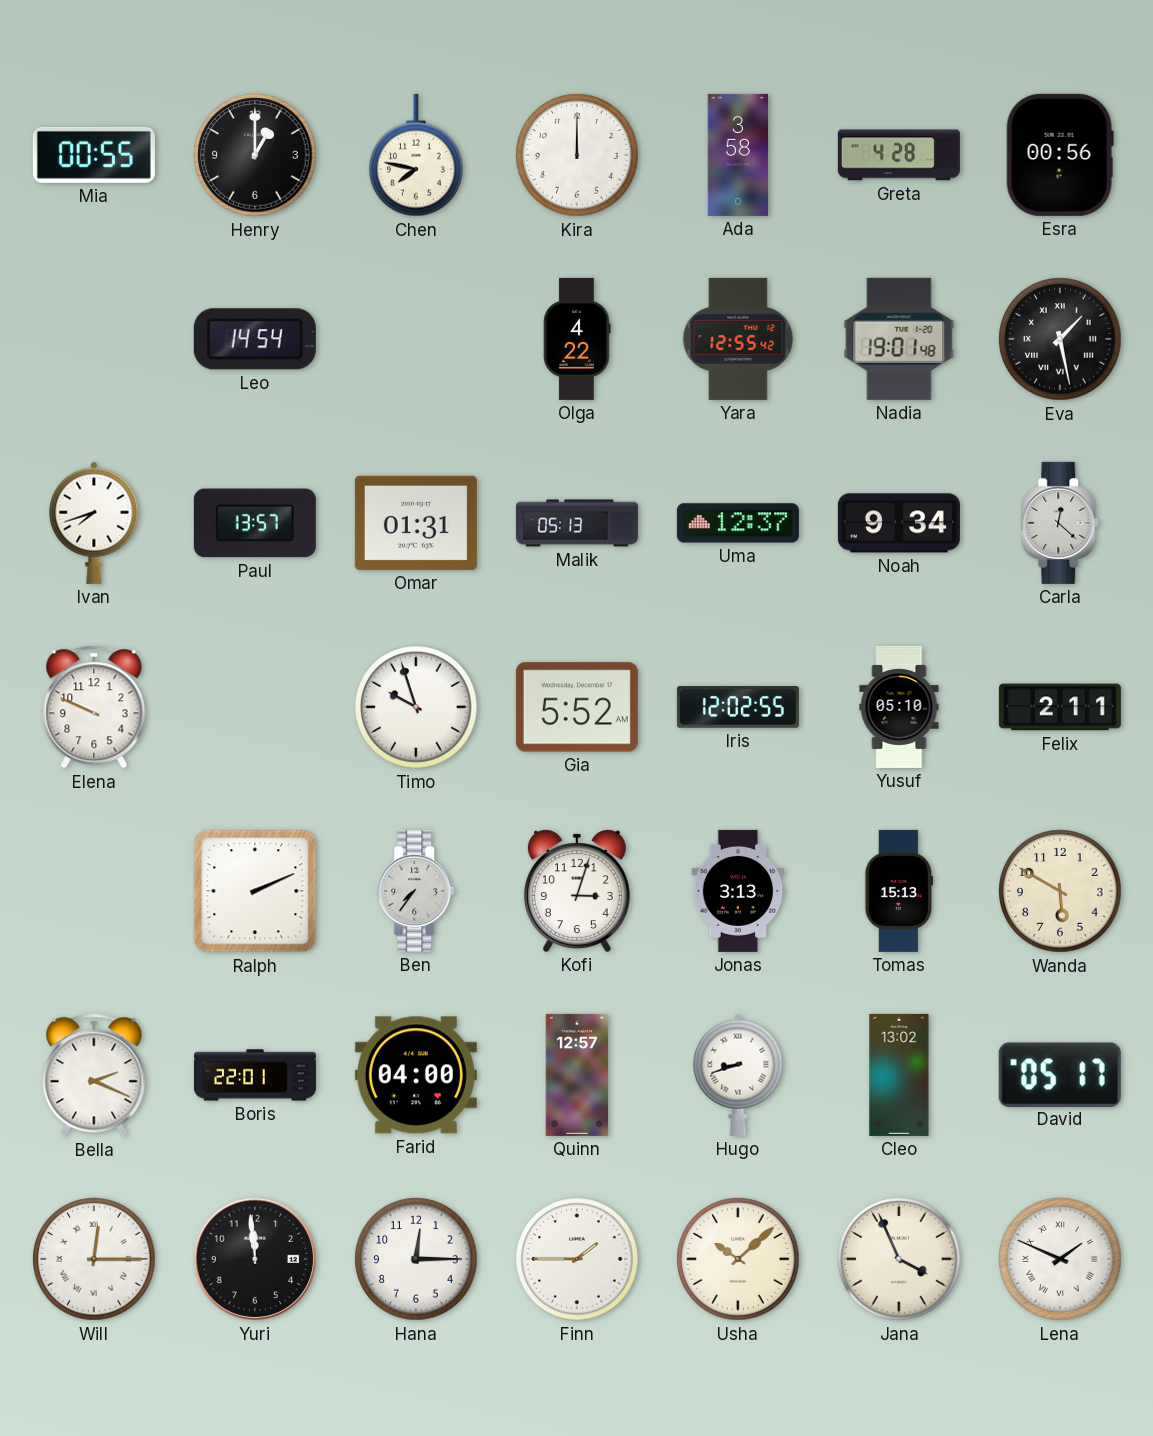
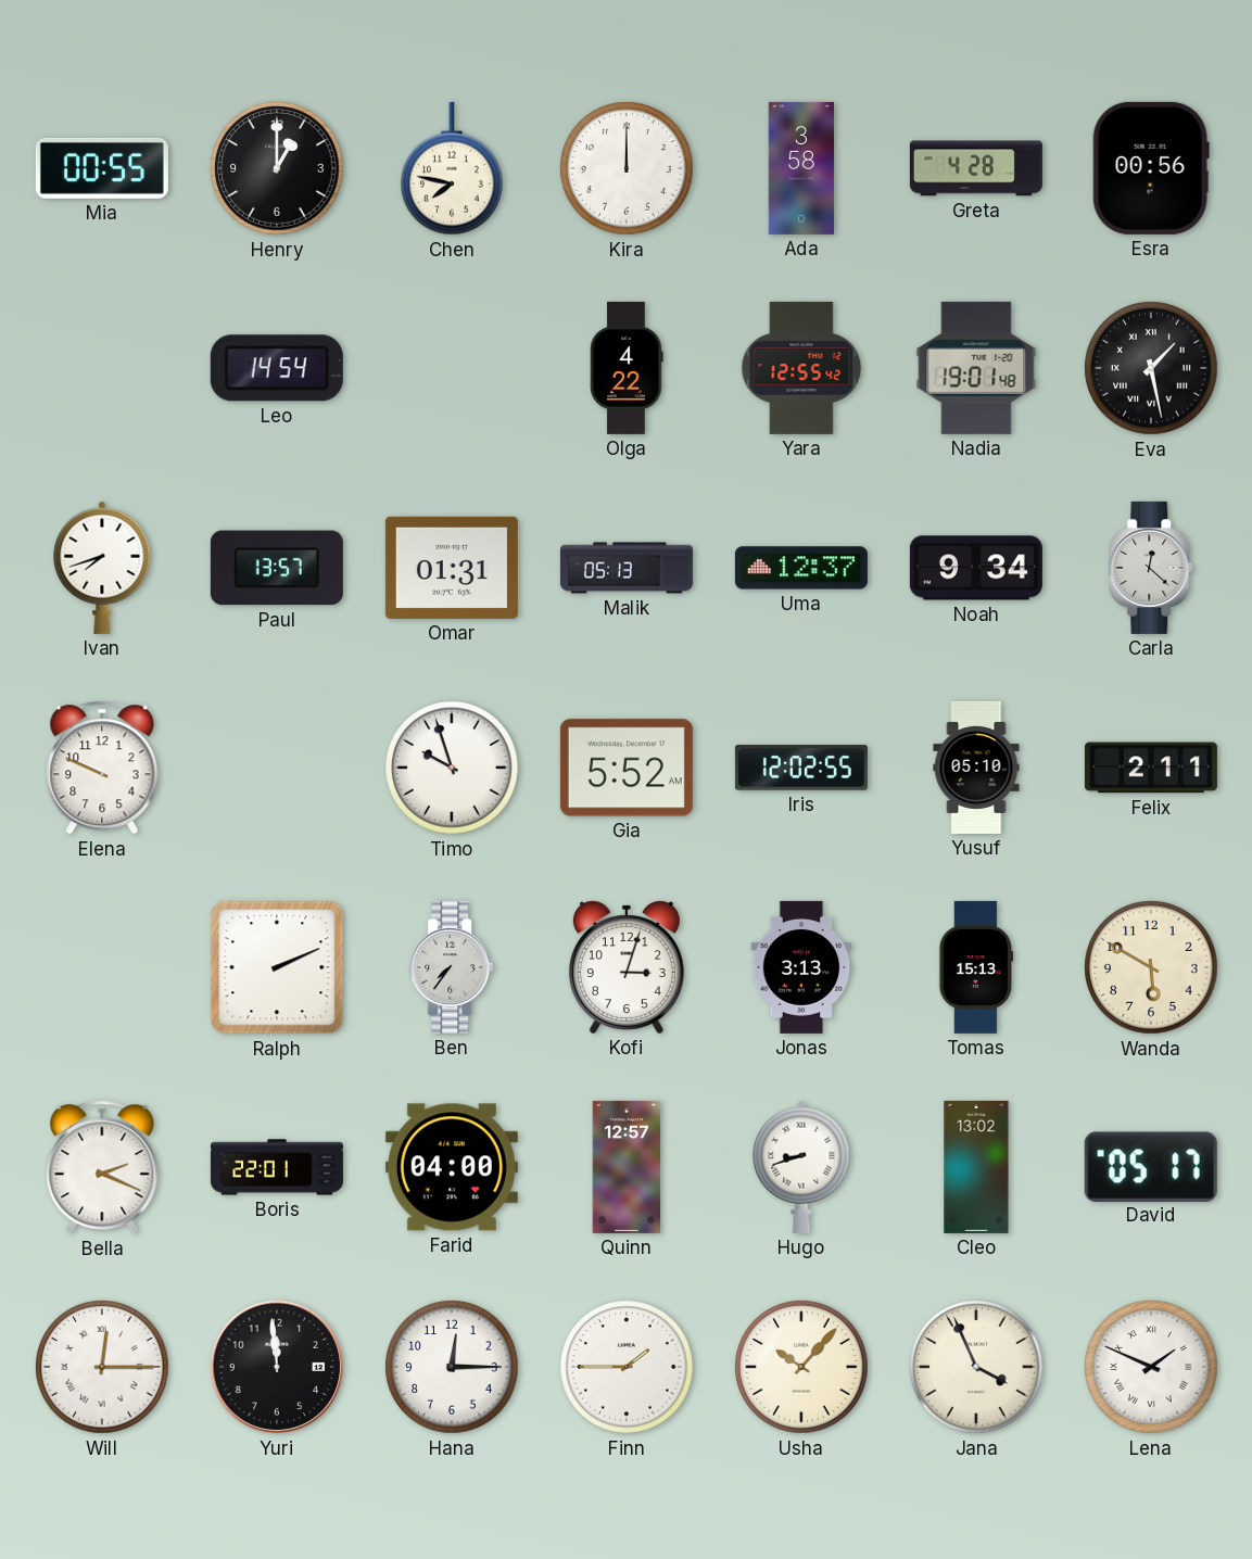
Usha: 10:08 -> 10:07 (801, 1367)
